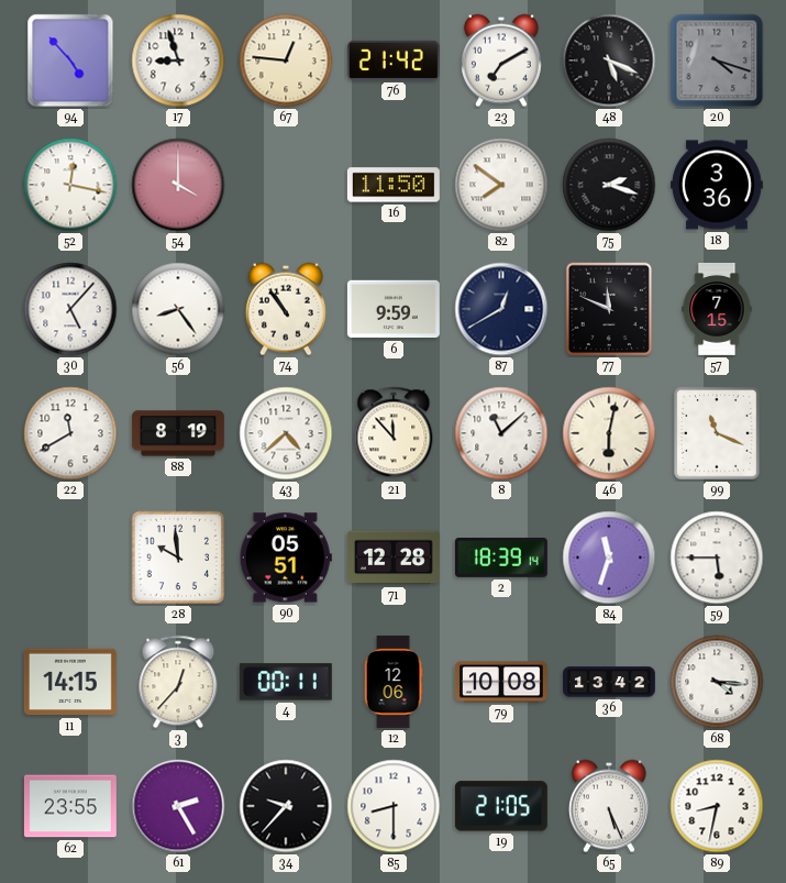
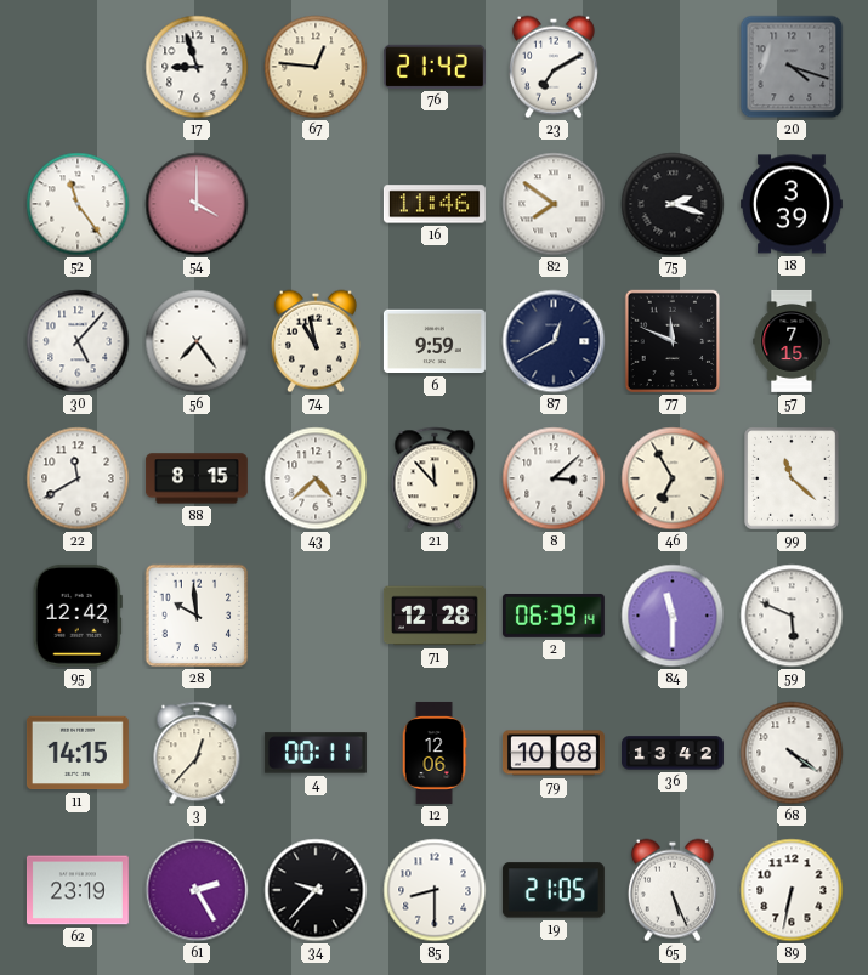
94: 4:53 -> none (70, 60)
48: 5:19 -> none (609, 60)
52: 12:17 -> 11:24 (78, 204)
16: 11:50 -> 11:46 (435, 204)
18: 3:36 -> 3:39 (792, 204)
56: 8:24 -> 7:24 (197, 341)
74: 10:54 -> 10:58 (316, 341)
88: 8:19 -> 8:15 (197, 478)
8: 11:08 -> 3:08 (554, 478)
46: 6:02 -> 6:55 (673, 478)
99: 11:19 -> 11:22 (793, 480)
95: none -> 12:42 (78, 616)
90: 05:51 -> none (286, 558)
2: 18:39 -> 06:39 (554, 616)
84: 11:33 -> 11:30 (673, 616)
59: 5:45 -> 5:49 (792, 616)
68: 4:16 -> 4:21 (792, 753)
62: 23:55 -> 23:19 (78, 890)
89: 8:32 -> 6:32 (792, 890)
